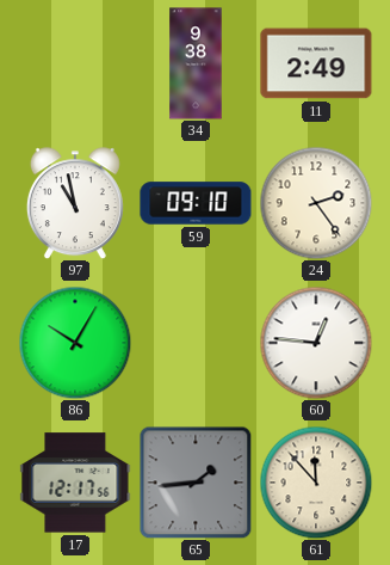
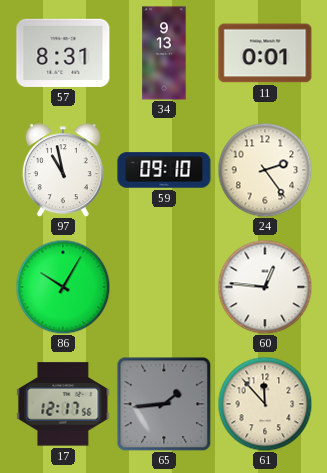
57: none -> 8:31 (63, 53)
34: 9:38 -> 9:13 (164, 53)
11: 2:49 -> 0:01 (265, 53)
